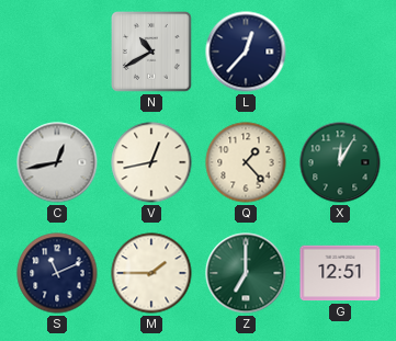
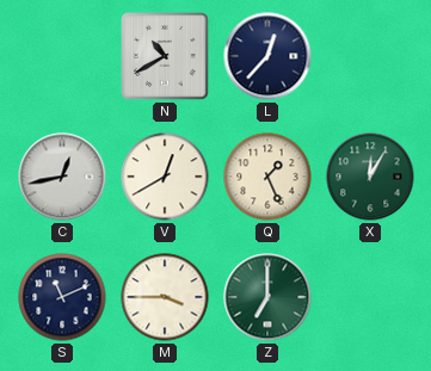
V: 12:43 -> 12:40 (165, 177)
Q: 1:23 -> 1:26 (267, 177)
M: 1:45 -> 3:45 (165, 297)
G: 12:51 -> none (340, 273)
